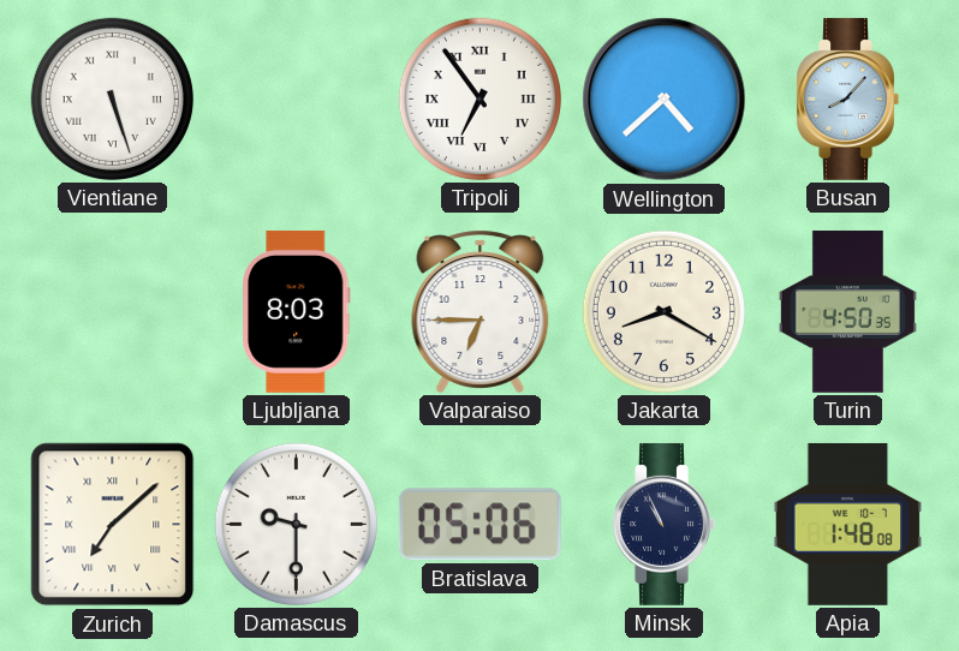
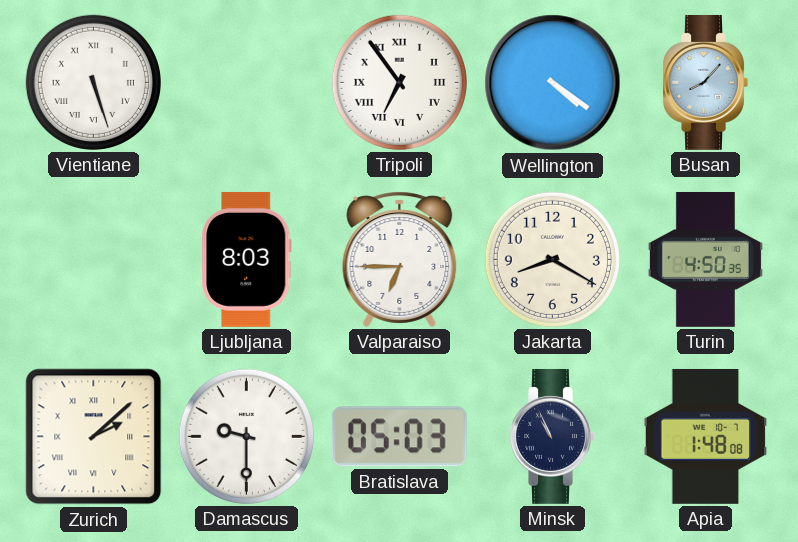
Wellington: 4:38 -> 4:21 (553, 83)
Zurich: 7:08 -> 2:08 (94, 437)
Bratislava: 05:06 -> 05:03 (399, 437)
